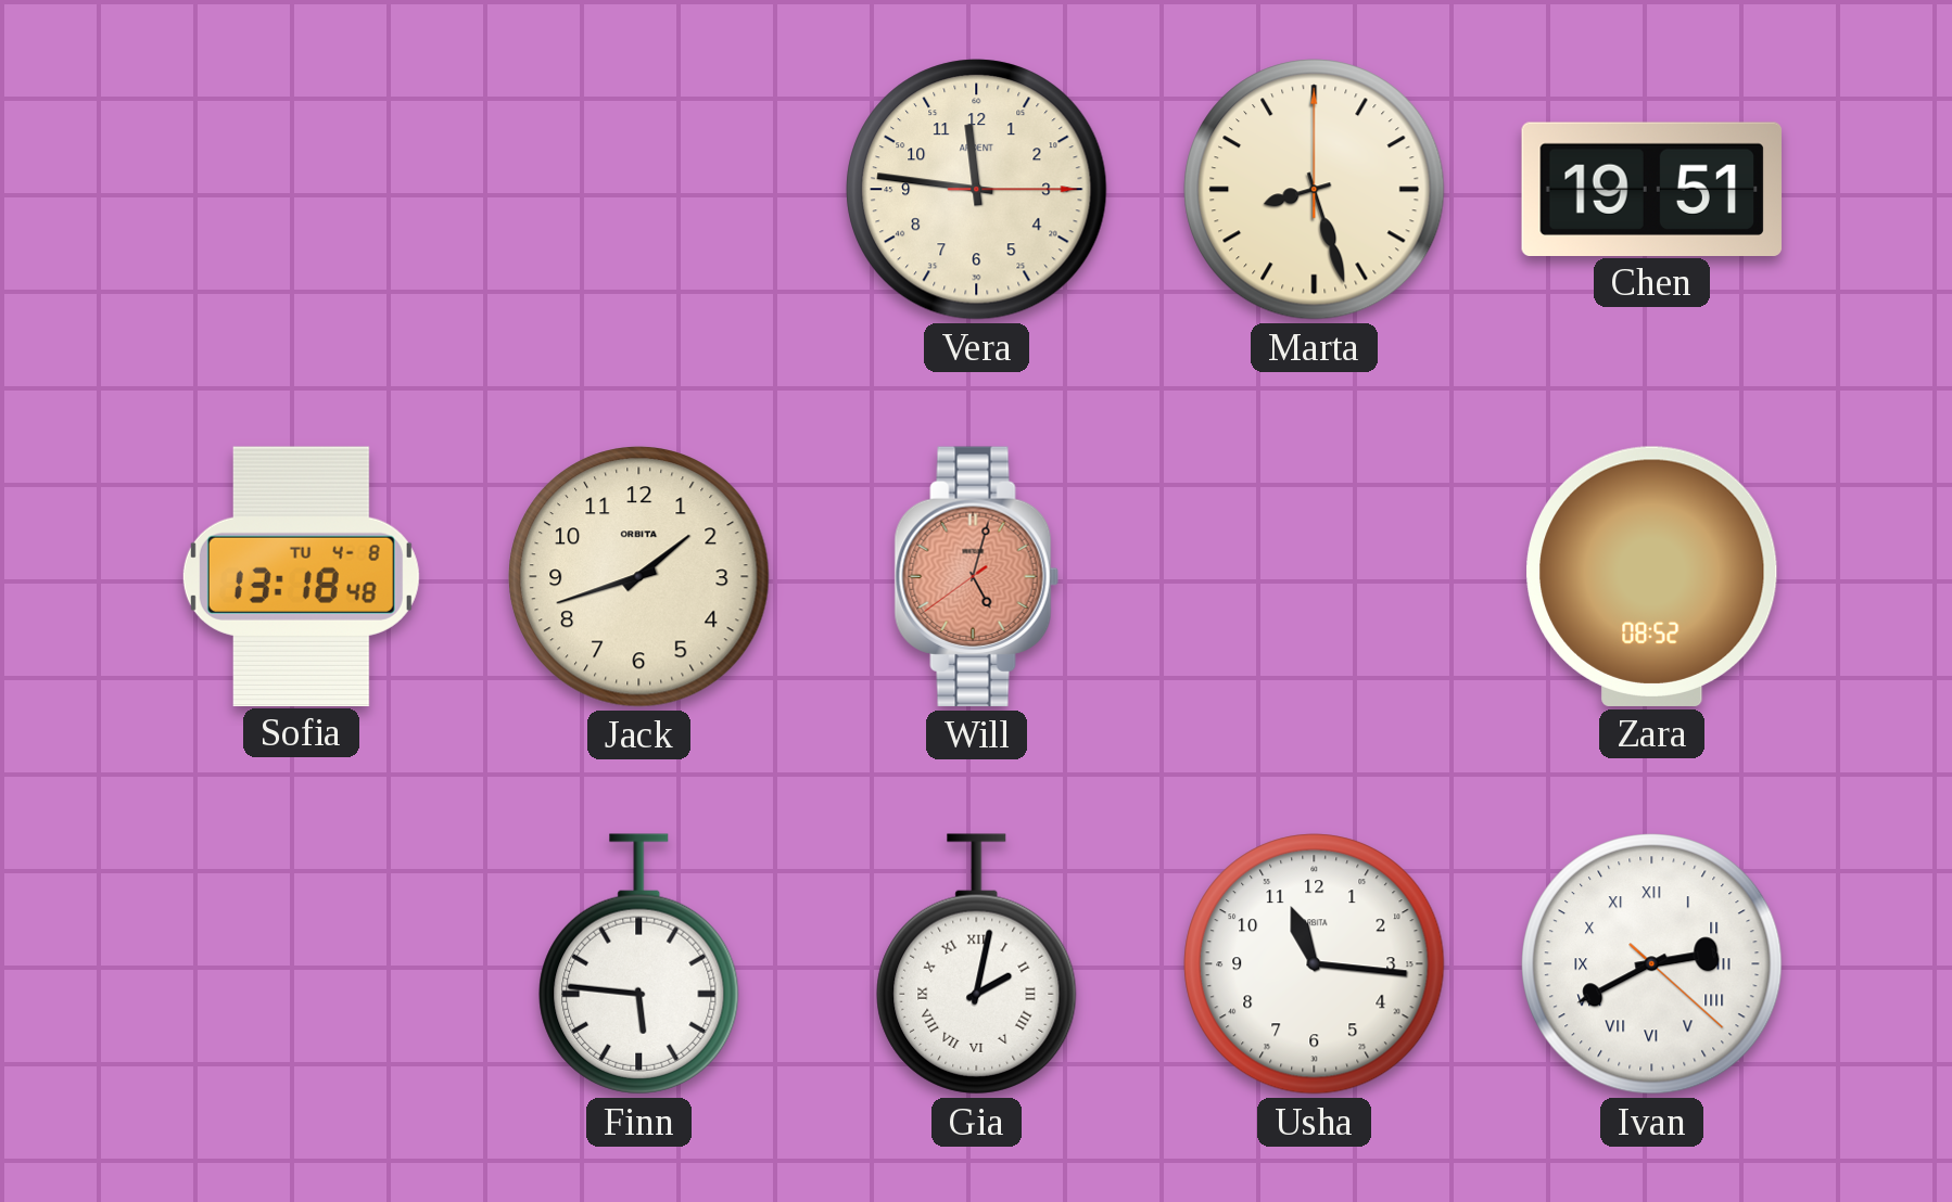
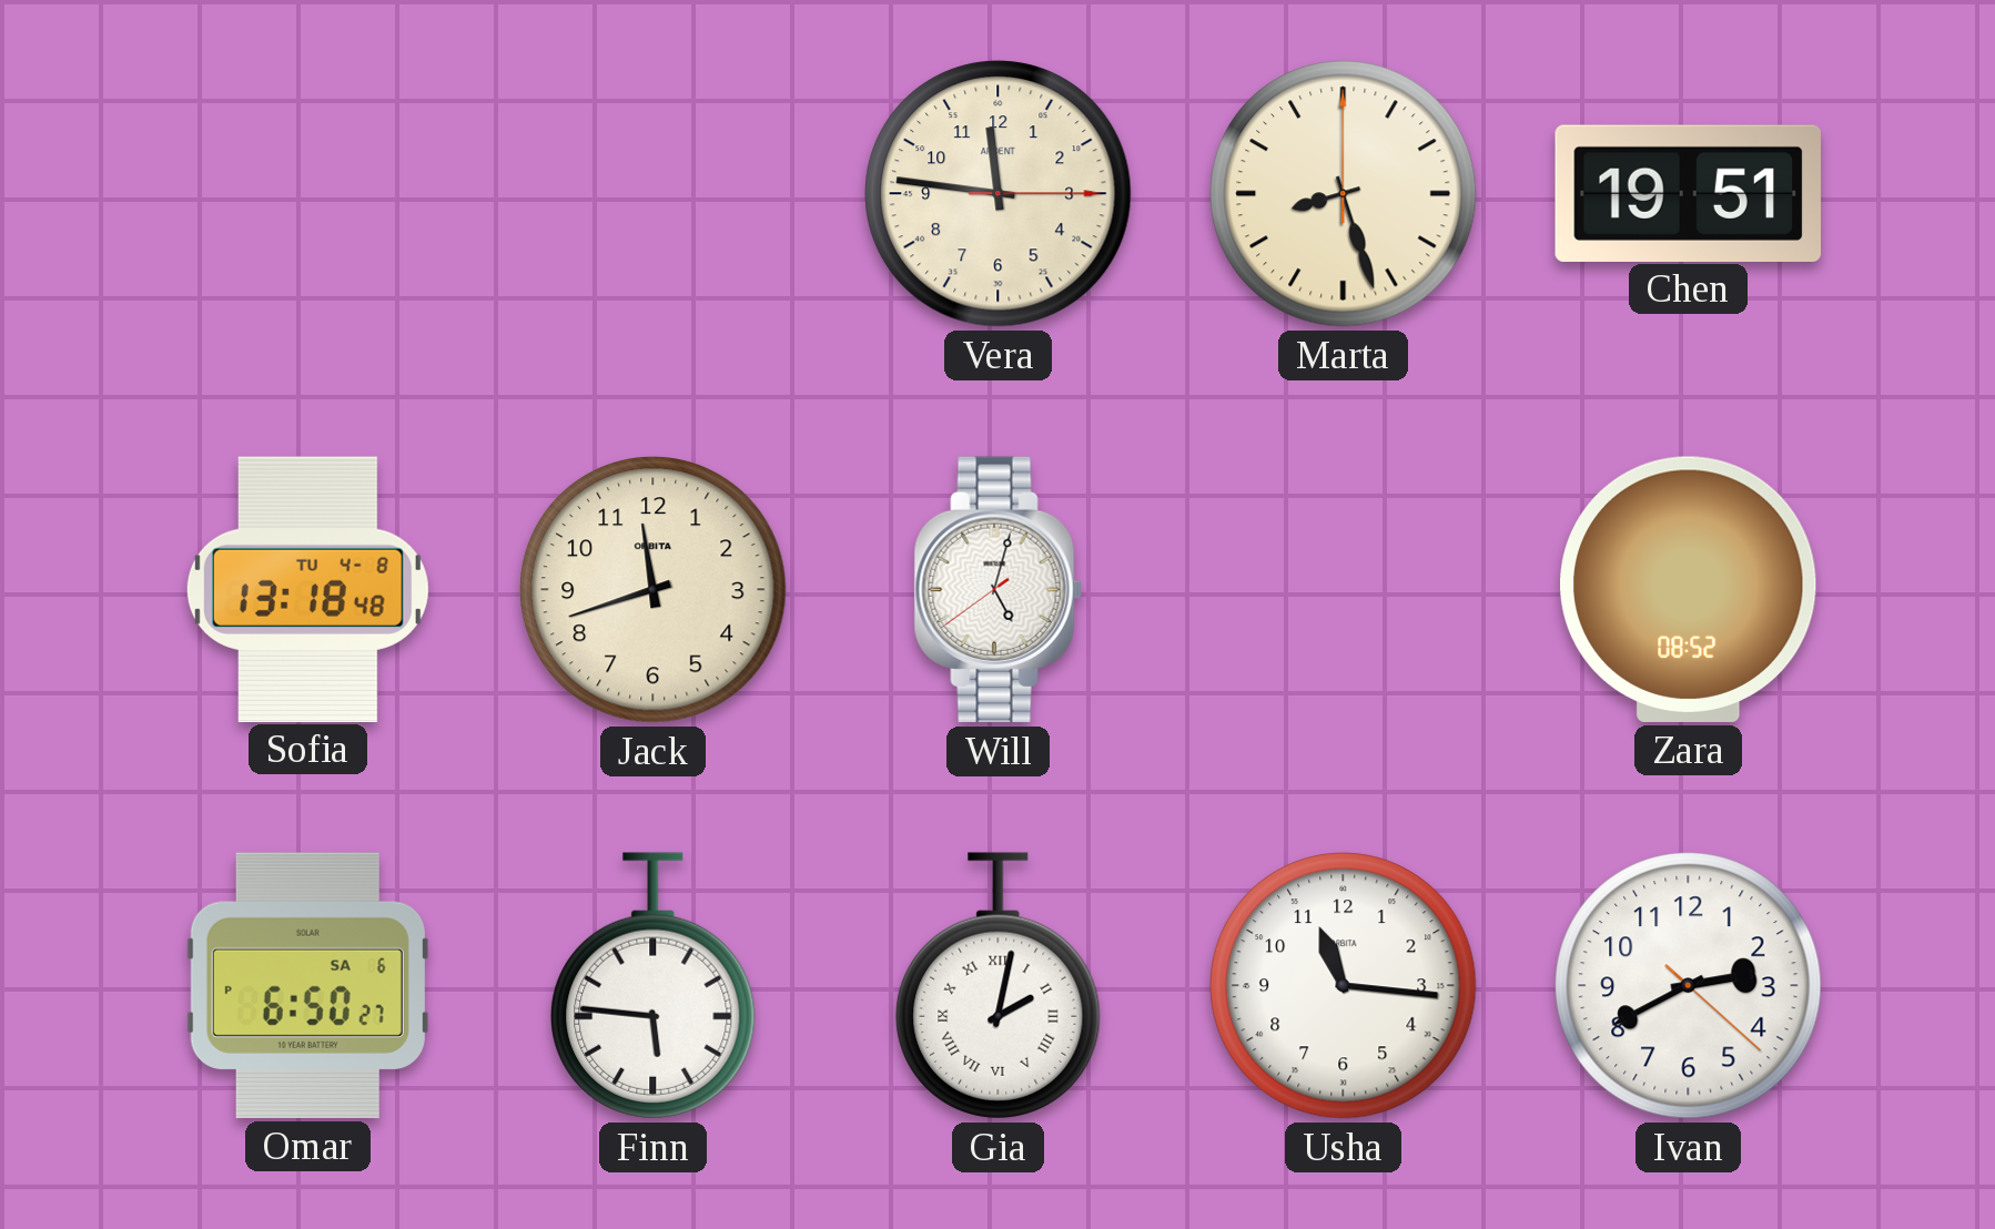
Jack: 1:42 -> 11:42 (654, 590)
Will dial: salmon -> white (998, 590)
Omar: none -> 6:50 (307, 985)
Ivan numerals: Roman -> Arabic (1689, 986)
